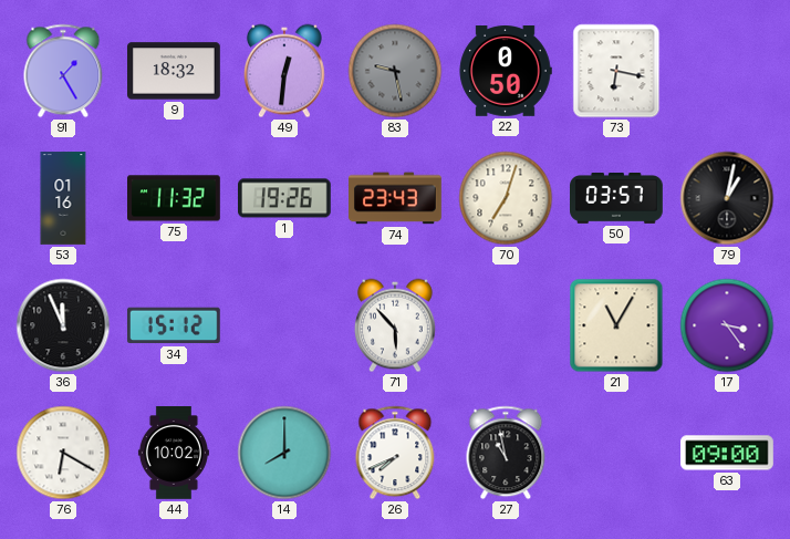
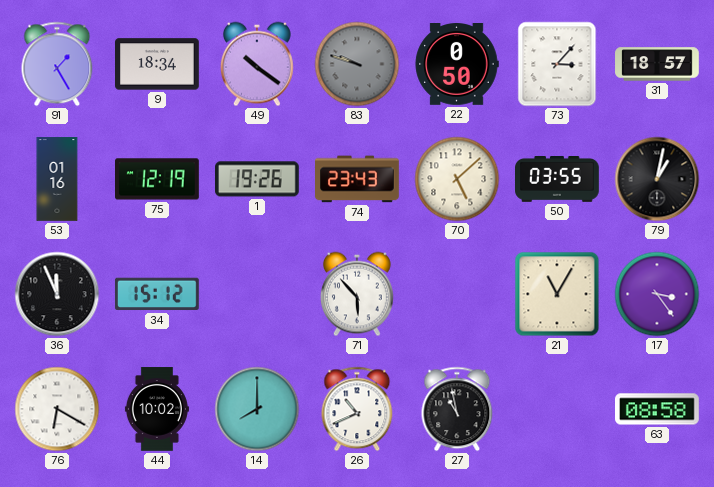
9: 18:32 -> 18:34 (158, 64)
49: 12:31 -> 10:21 (257, 64)
83: 9:28 -> 9:48 (357, 64)
73: 6:17 -> 3:07 (557, 64)
31: none -> 18:57 (657, 64)
75: 11:32 -> 12:19 (158, 179)
70: 7:03 -> 5:08 (457, 179)
50: 03:57 -> 03:55 (558, 180)
26: 7:41 -> 10:41 (357, 409)
63: 09:00 -> 08:58 (658, 409)
